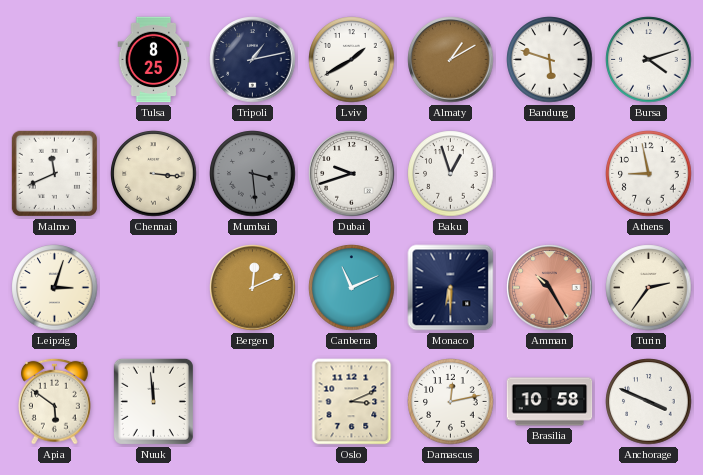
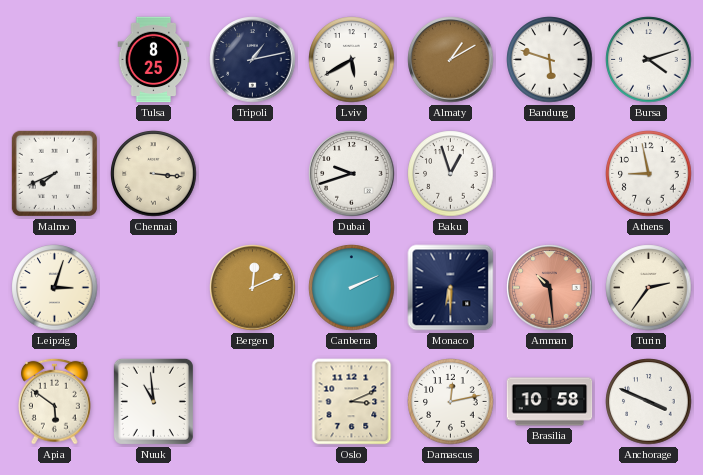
Lviv: 1:40 -> 5:40 (352, 60)
Malmo: 11:41 -> 7:41 (54, 173)
Mumbai: 3:29 -> none (253, 174)
Canberra: 11:11 -> 2:11 (352, 288)
Amman: 10:25 -> 10:29 (550, 288)
Nuuk: 11:59 -> 10:59 (153, 401)
